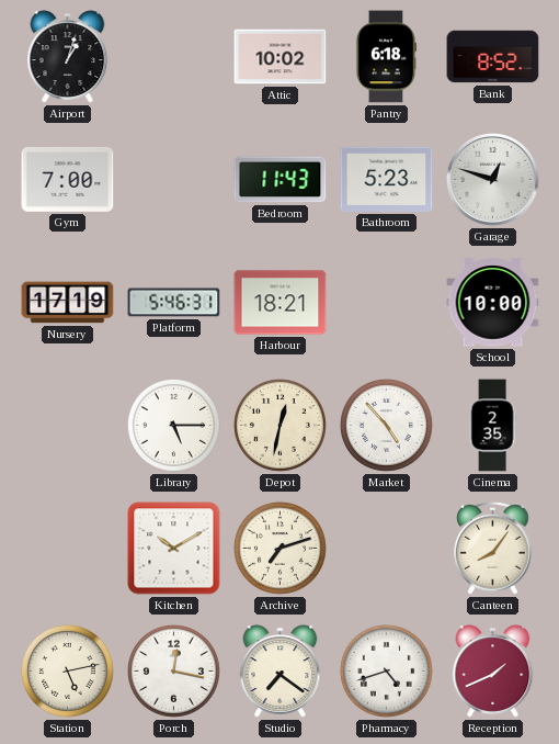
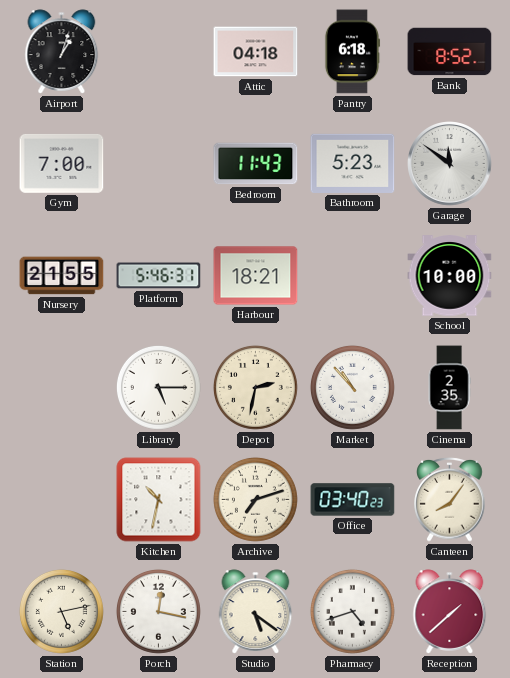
Attic: 10:02 -> 04:18 (256, 52)
Garage: 12:48 -> 11:51 (450, 164)
Nursery: 17:19 -> 21:55 (62, 276)
Depot: 12:32 -> 2:32 (255, 387)
Market: 4:53 -> 10:53 (352, 387)
Kitchen: 10:10 -> 10:32 (159, 500)
Office: none -> 03:40 (353, 500)
Studio: 7:21 -> 5:21 (256, 612)
Reception: 1:41 -> 1:38 (450, 612)
